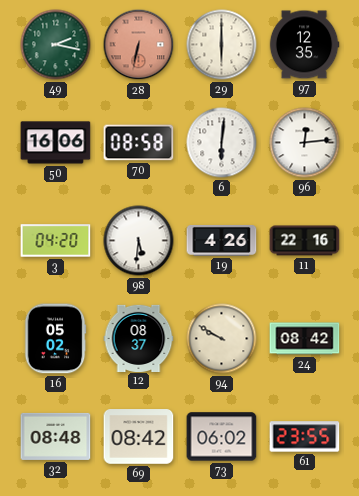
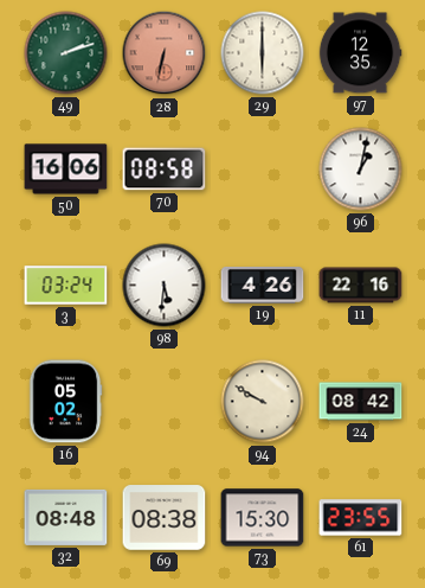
49: 2:17 -> 2:12 (66, 53)
6: 6:01 -> none (222, 143)
96: 12:14 -> 1:02 (361, 170)
3: 04:20 -> 03:24 (66, 286)
12: 08:37 -> none (139, 338)
69: 08:42 -> 08:38 (165, 518)
73: 06:02 -> 15:30 (263, 518)
